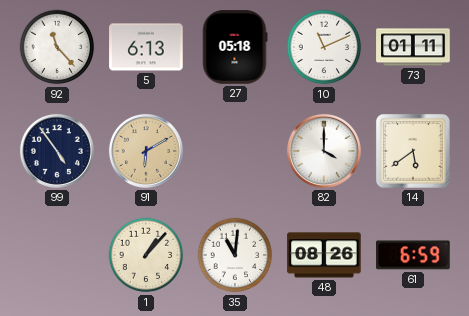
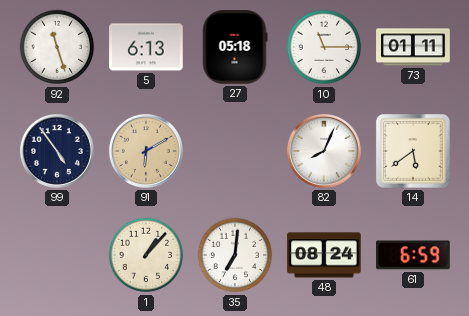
92: 11:23 -> 11:27 (57, 47)
10: 11:11 -> 11:15 (324, 47)
82: 4:00 -> 8:04 (324, 151)
35: 11:01 -> 7:01 (235, 255)
48: 08:26 -> 08:24 (324, 255)
